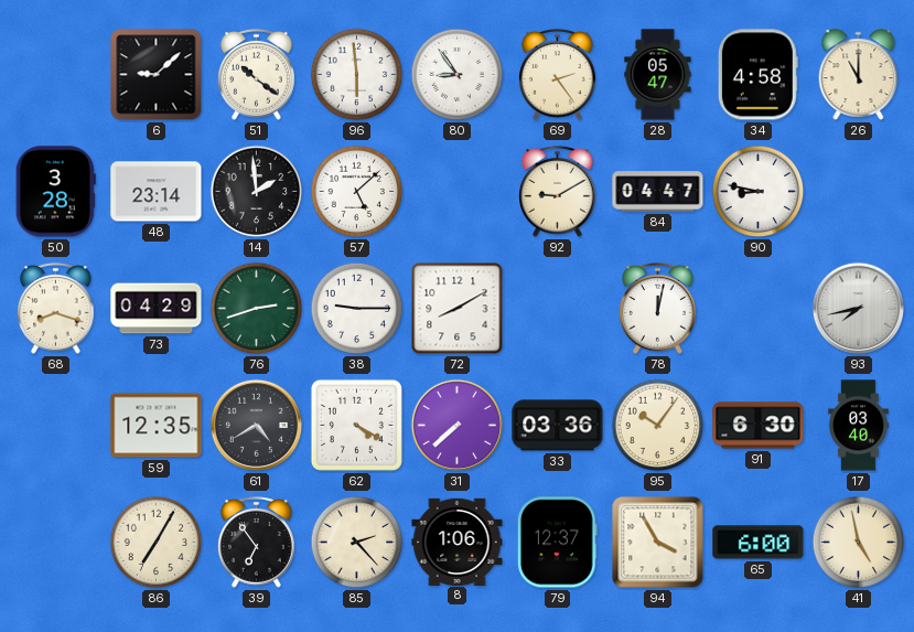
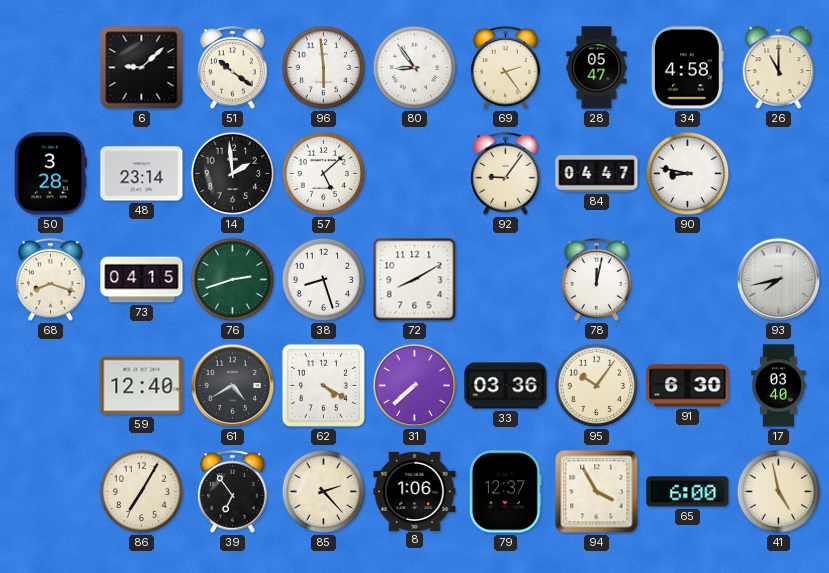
92: 9:10 -> 9:06 (506, 173)
73: 04:29 -> 04:15 (142, 280)
38: 9:15 -> 8:27 (324, 280)
59: 12:35 -> 12:40 (142, 386)
